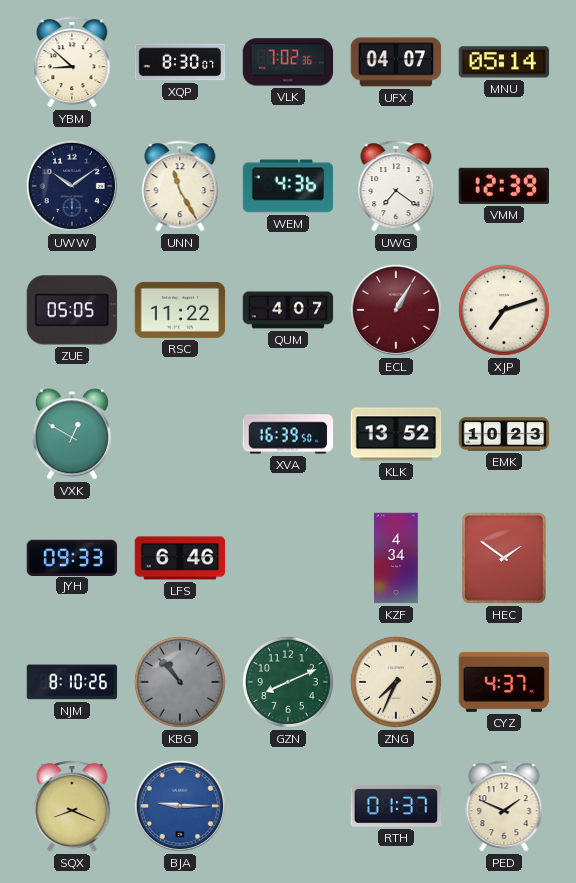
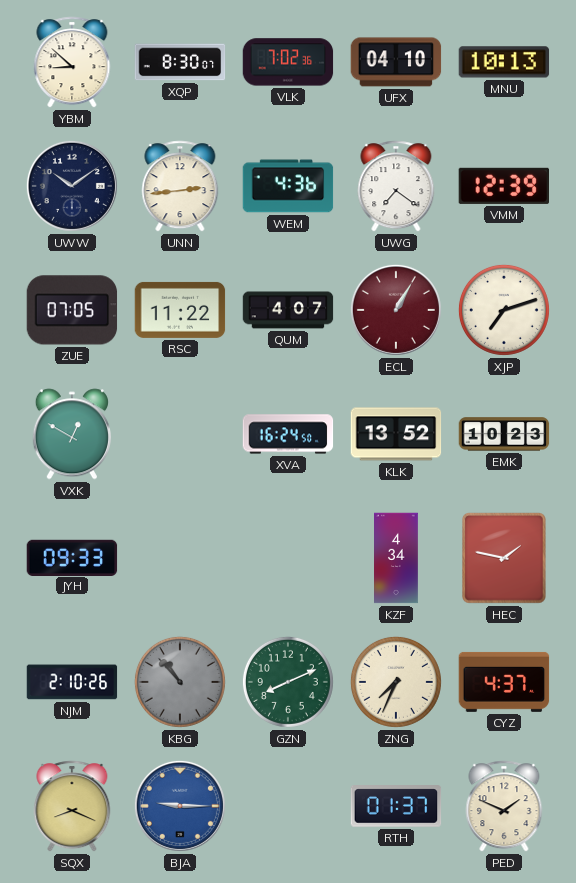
UFX: 04:07 -> 04:10 (396, 62)
MNU: 05:14 -> 10:13 (504, 62)
UNN: 11:25 -> 2:44 (180, 186)
ZUE: 05:05 -> 07:05 (72, 310)
XVA: 16:39 -> 16:24 (288, 434)
LFS: 6:46 -> none (180, 558)
HEC: 1:51 -> 1:47 (505, 559)
NJM: 8:10 -> 2:10 (72, 682)
